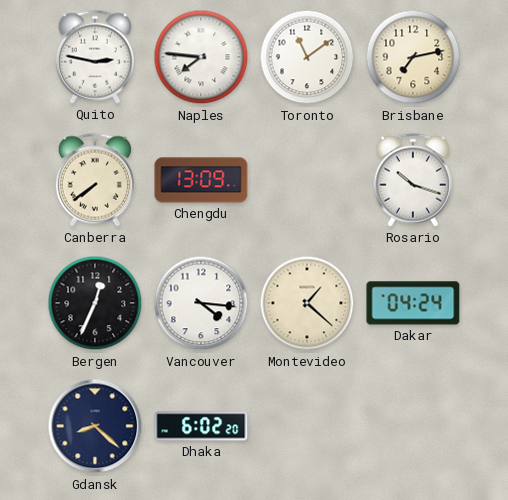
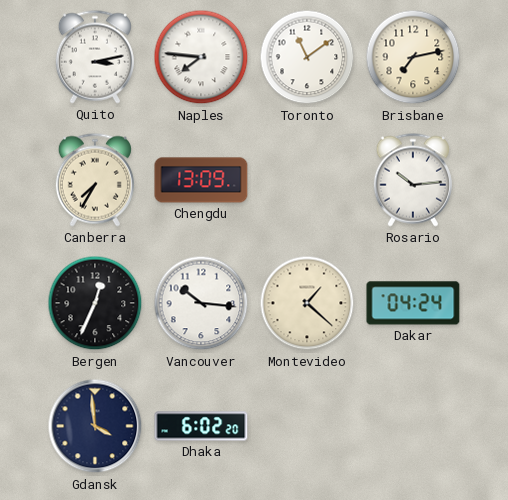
Quito: 2:47 -> 3:13 (95, 57)
Canberra: 7:39 -> 7:35 (95, 180)
Rosario: 10:18 -> 10:14 (413, 180)
Vancouver: 4:16 -> 10:16 (201, 303)
Gdansk: 8:22 -> 3:59 (95, 426)
